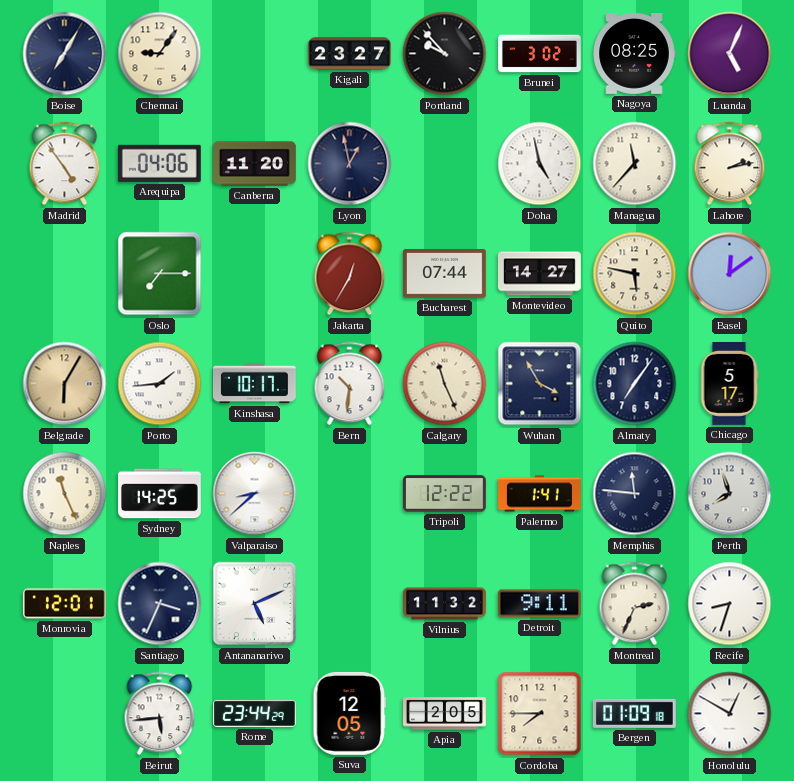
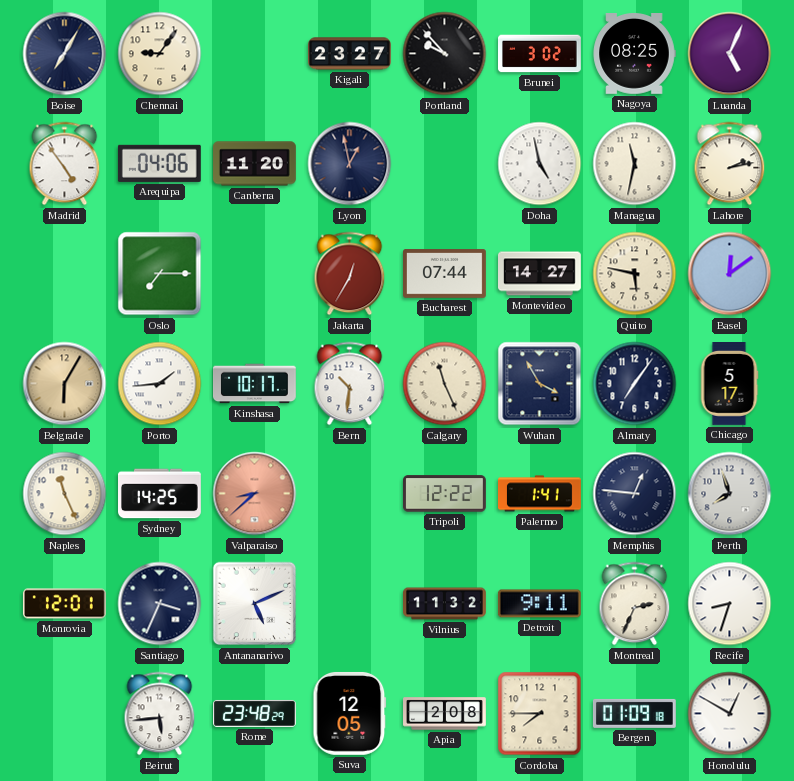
Managua: 11:37 -> 11:32 (635, 164)
Valparaiso dial: white -> salmon (255, 494)
Memphis: 11:46 -> 12:46 (635, 494)
Rome: 23:44 -> 23:48 (255, 713)
Apia: 2:05 -> 2:08 (445, 714)
